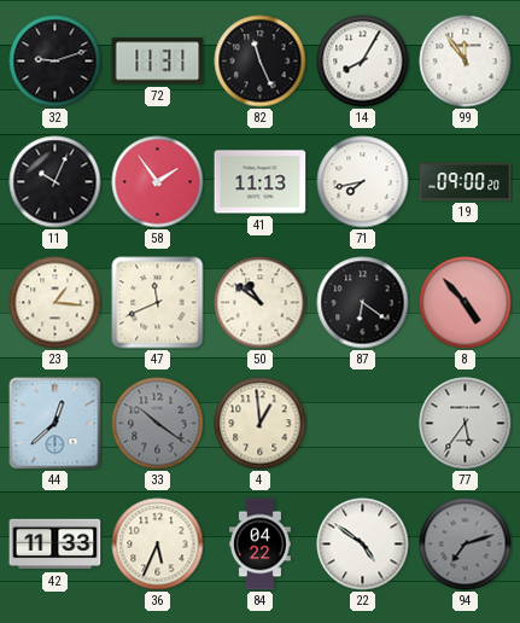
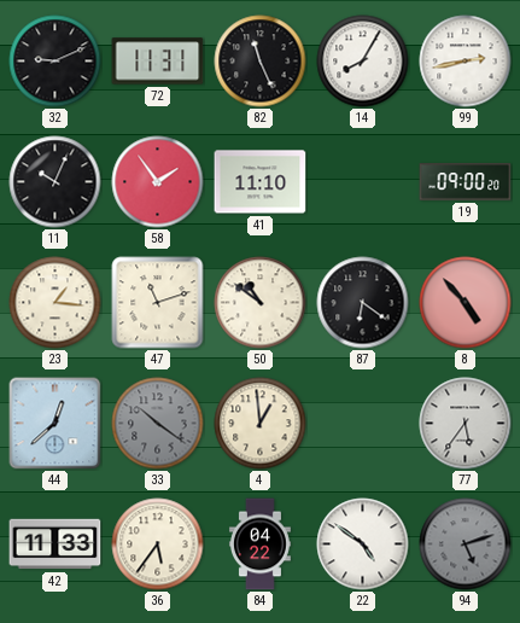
32: 9:12 -> 9:11 (55, 62)
99: 11:54 -> 2:43 (466, 62)
41: 11:13 -> 11:10 (261, 182)
71: 7:43 -> none (363, 182)
47: 11:41 -> 11:12 (158, 303)
36: 5:34 -> 5:36 (158, 545)
94: 7:12 -> 5:12 (466, 545)
